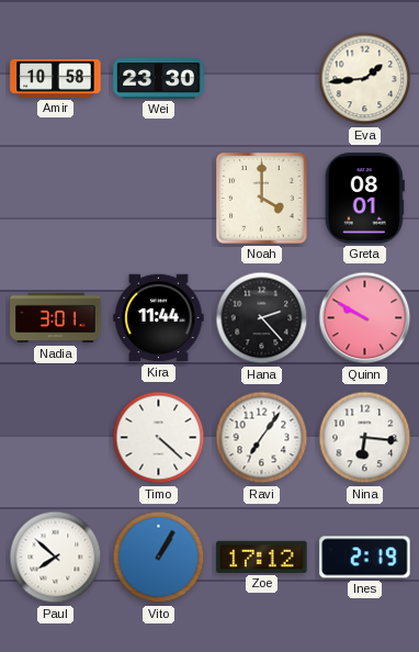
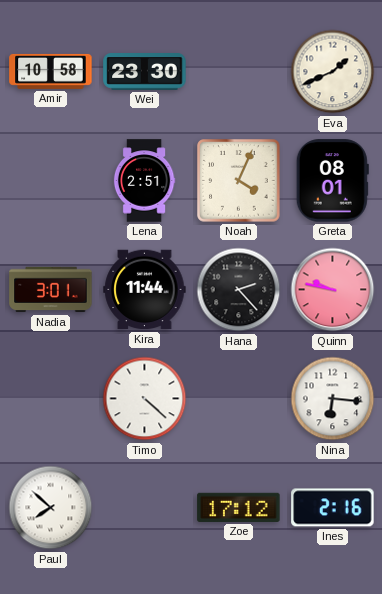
Eva: 1:44 -> 1:41 (333, 72)
Lena: none -> 2:51 (144, 181)
Noah: 4:00 -> 4:04 (239, 181)
Quinn: 9:50 -> 9:47 (333, 290)
Ravi: 7:06 -> none (262, 438)
Vito: 1:05 -> none (159, 558)
Ines: 2:19 -> 2:16 (333, 508)
